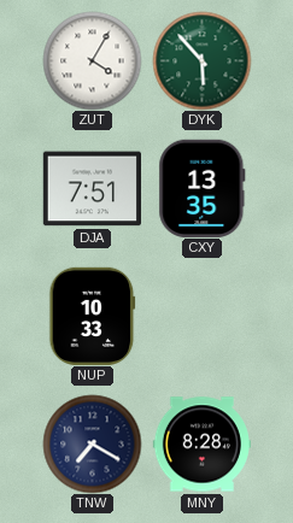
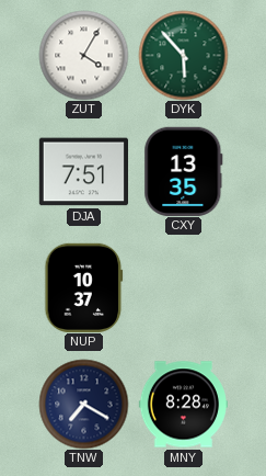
NUP: 10:33 -> 10:37 (84, 287)
